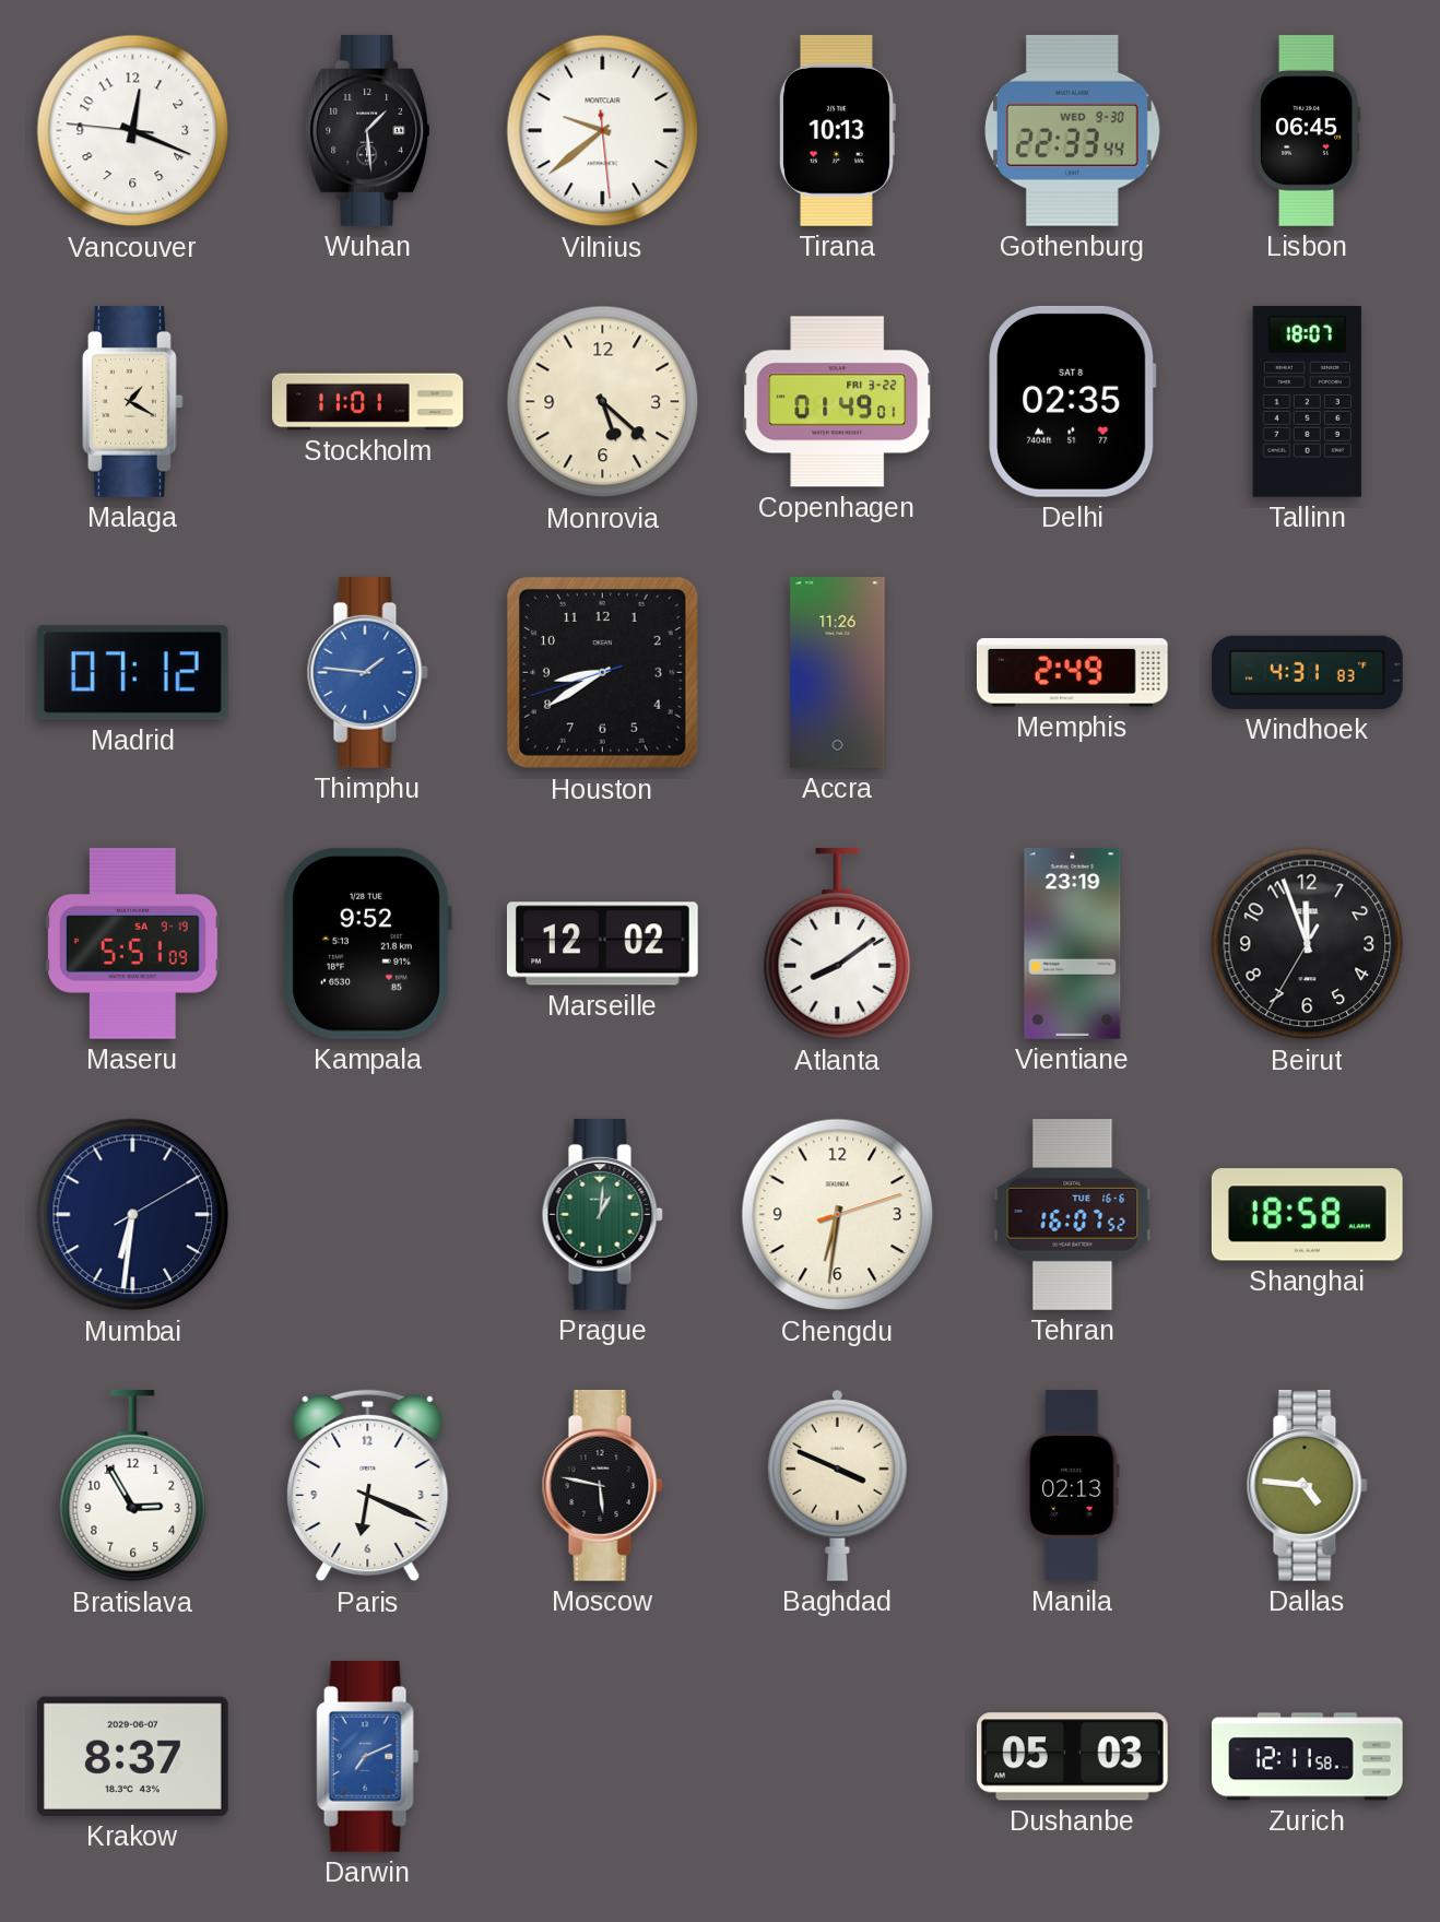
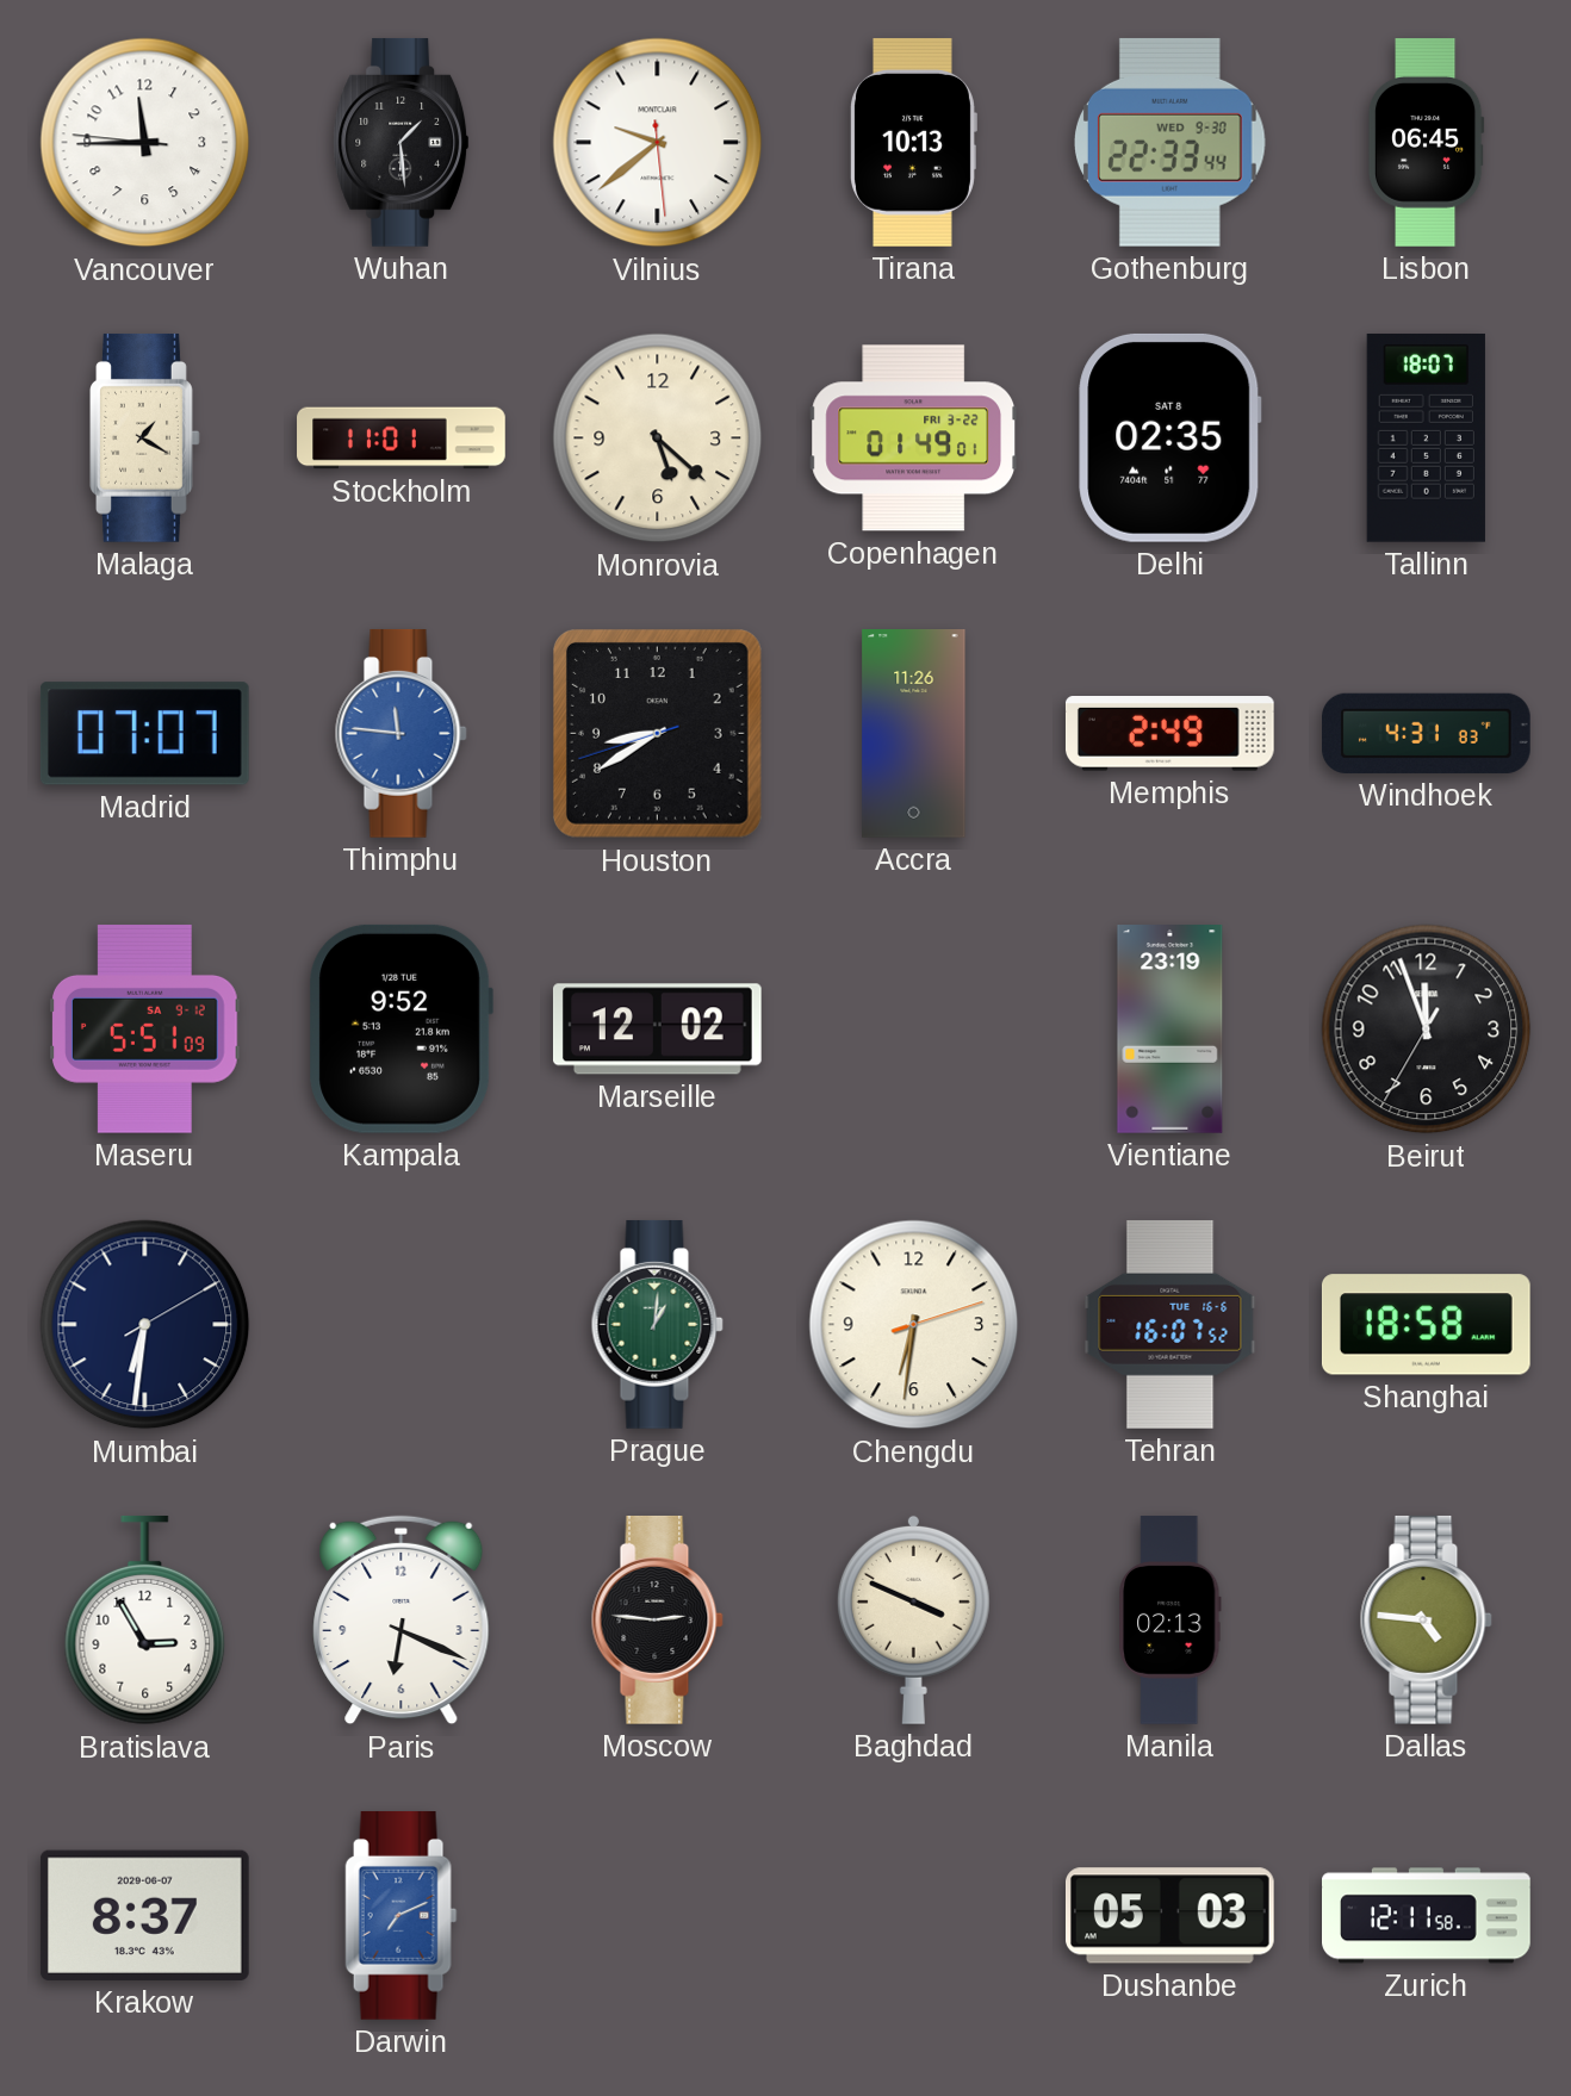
Vancouver: 12:18 -> 11:44 (145, 143)
Madrid: 07:12 -> 07:07 (144, 734)
Thimphu: 1:46 -> 11:46 (400, 733)
Maseru date: SA 9-19 -> SA 9-12 (145, 1028)
Atlanta: 8:09 -> none (838, 944)
Moscow: 5:47 -> 2:46 (657, 1619)
